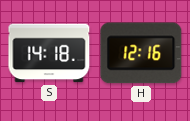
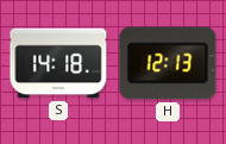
H: 12:16 -> 12:13 (168, 63)
